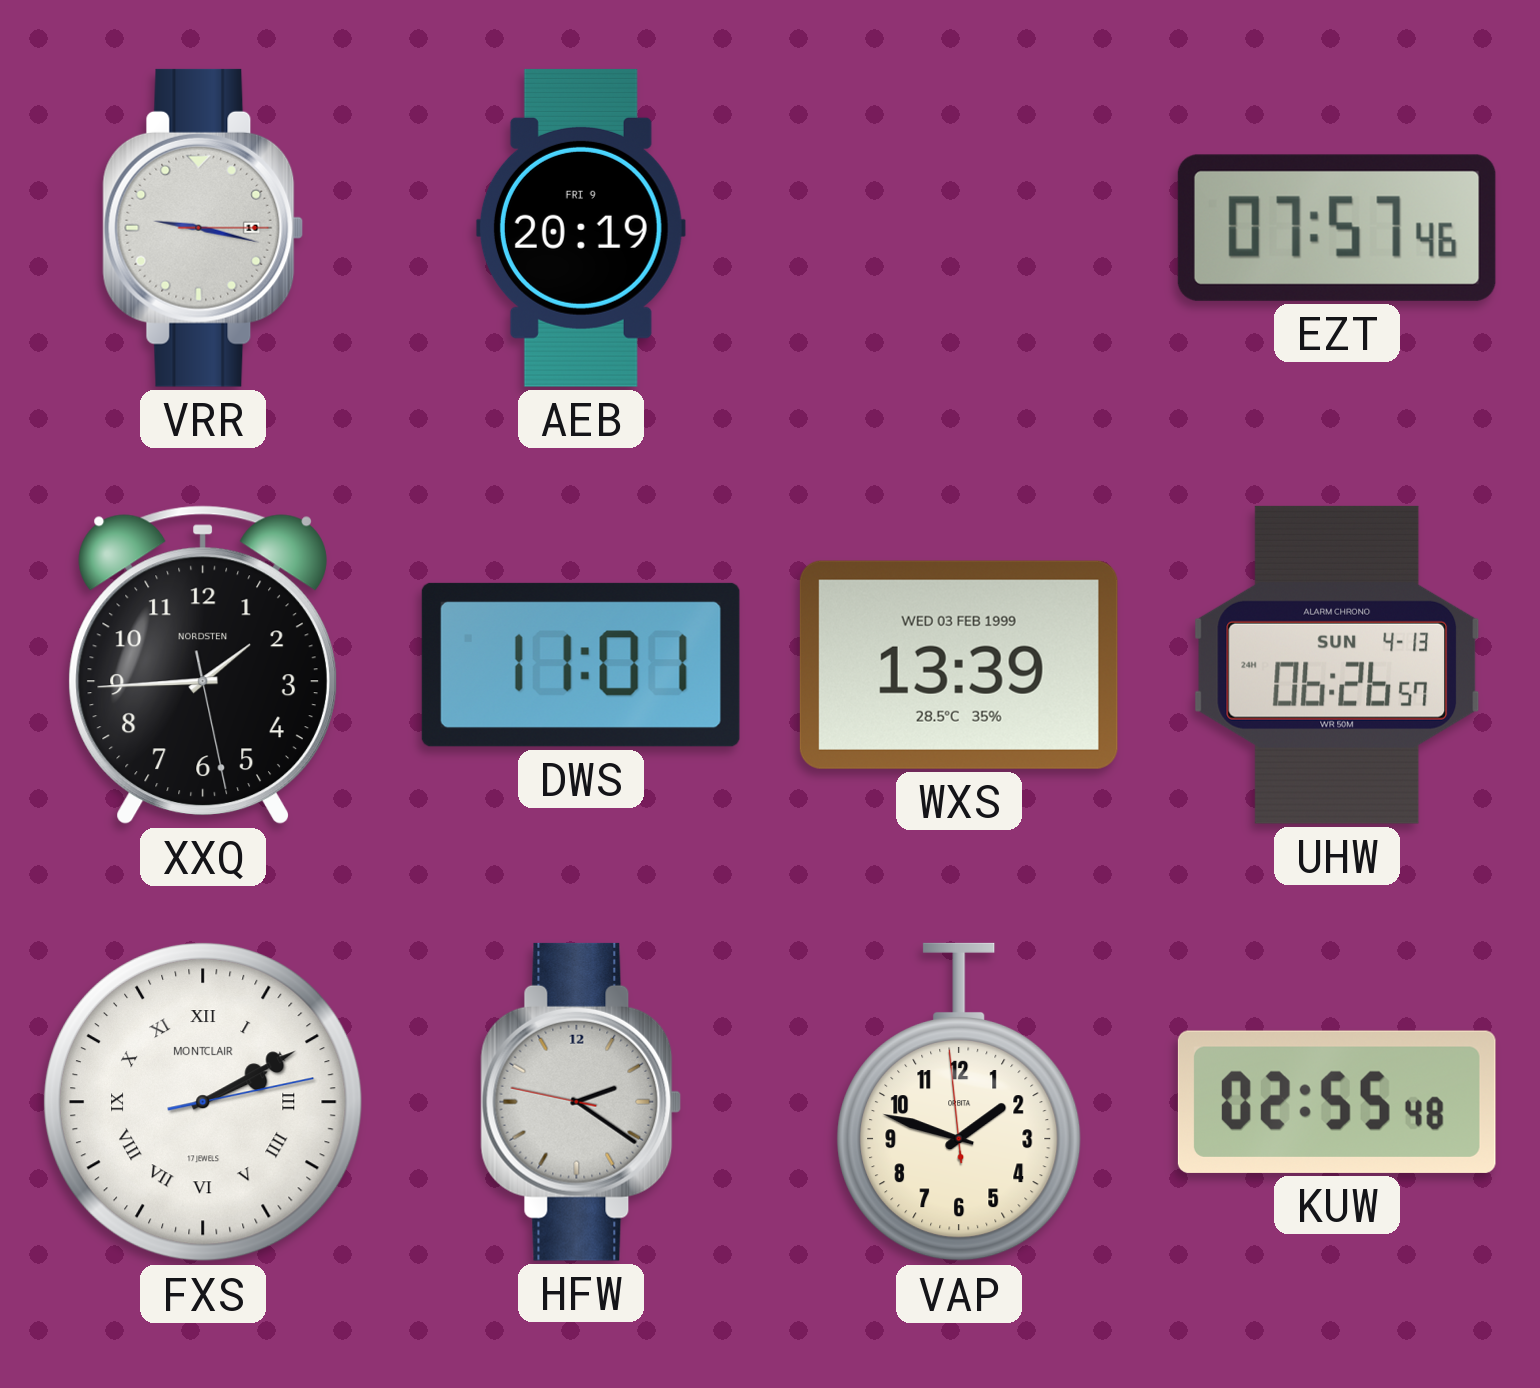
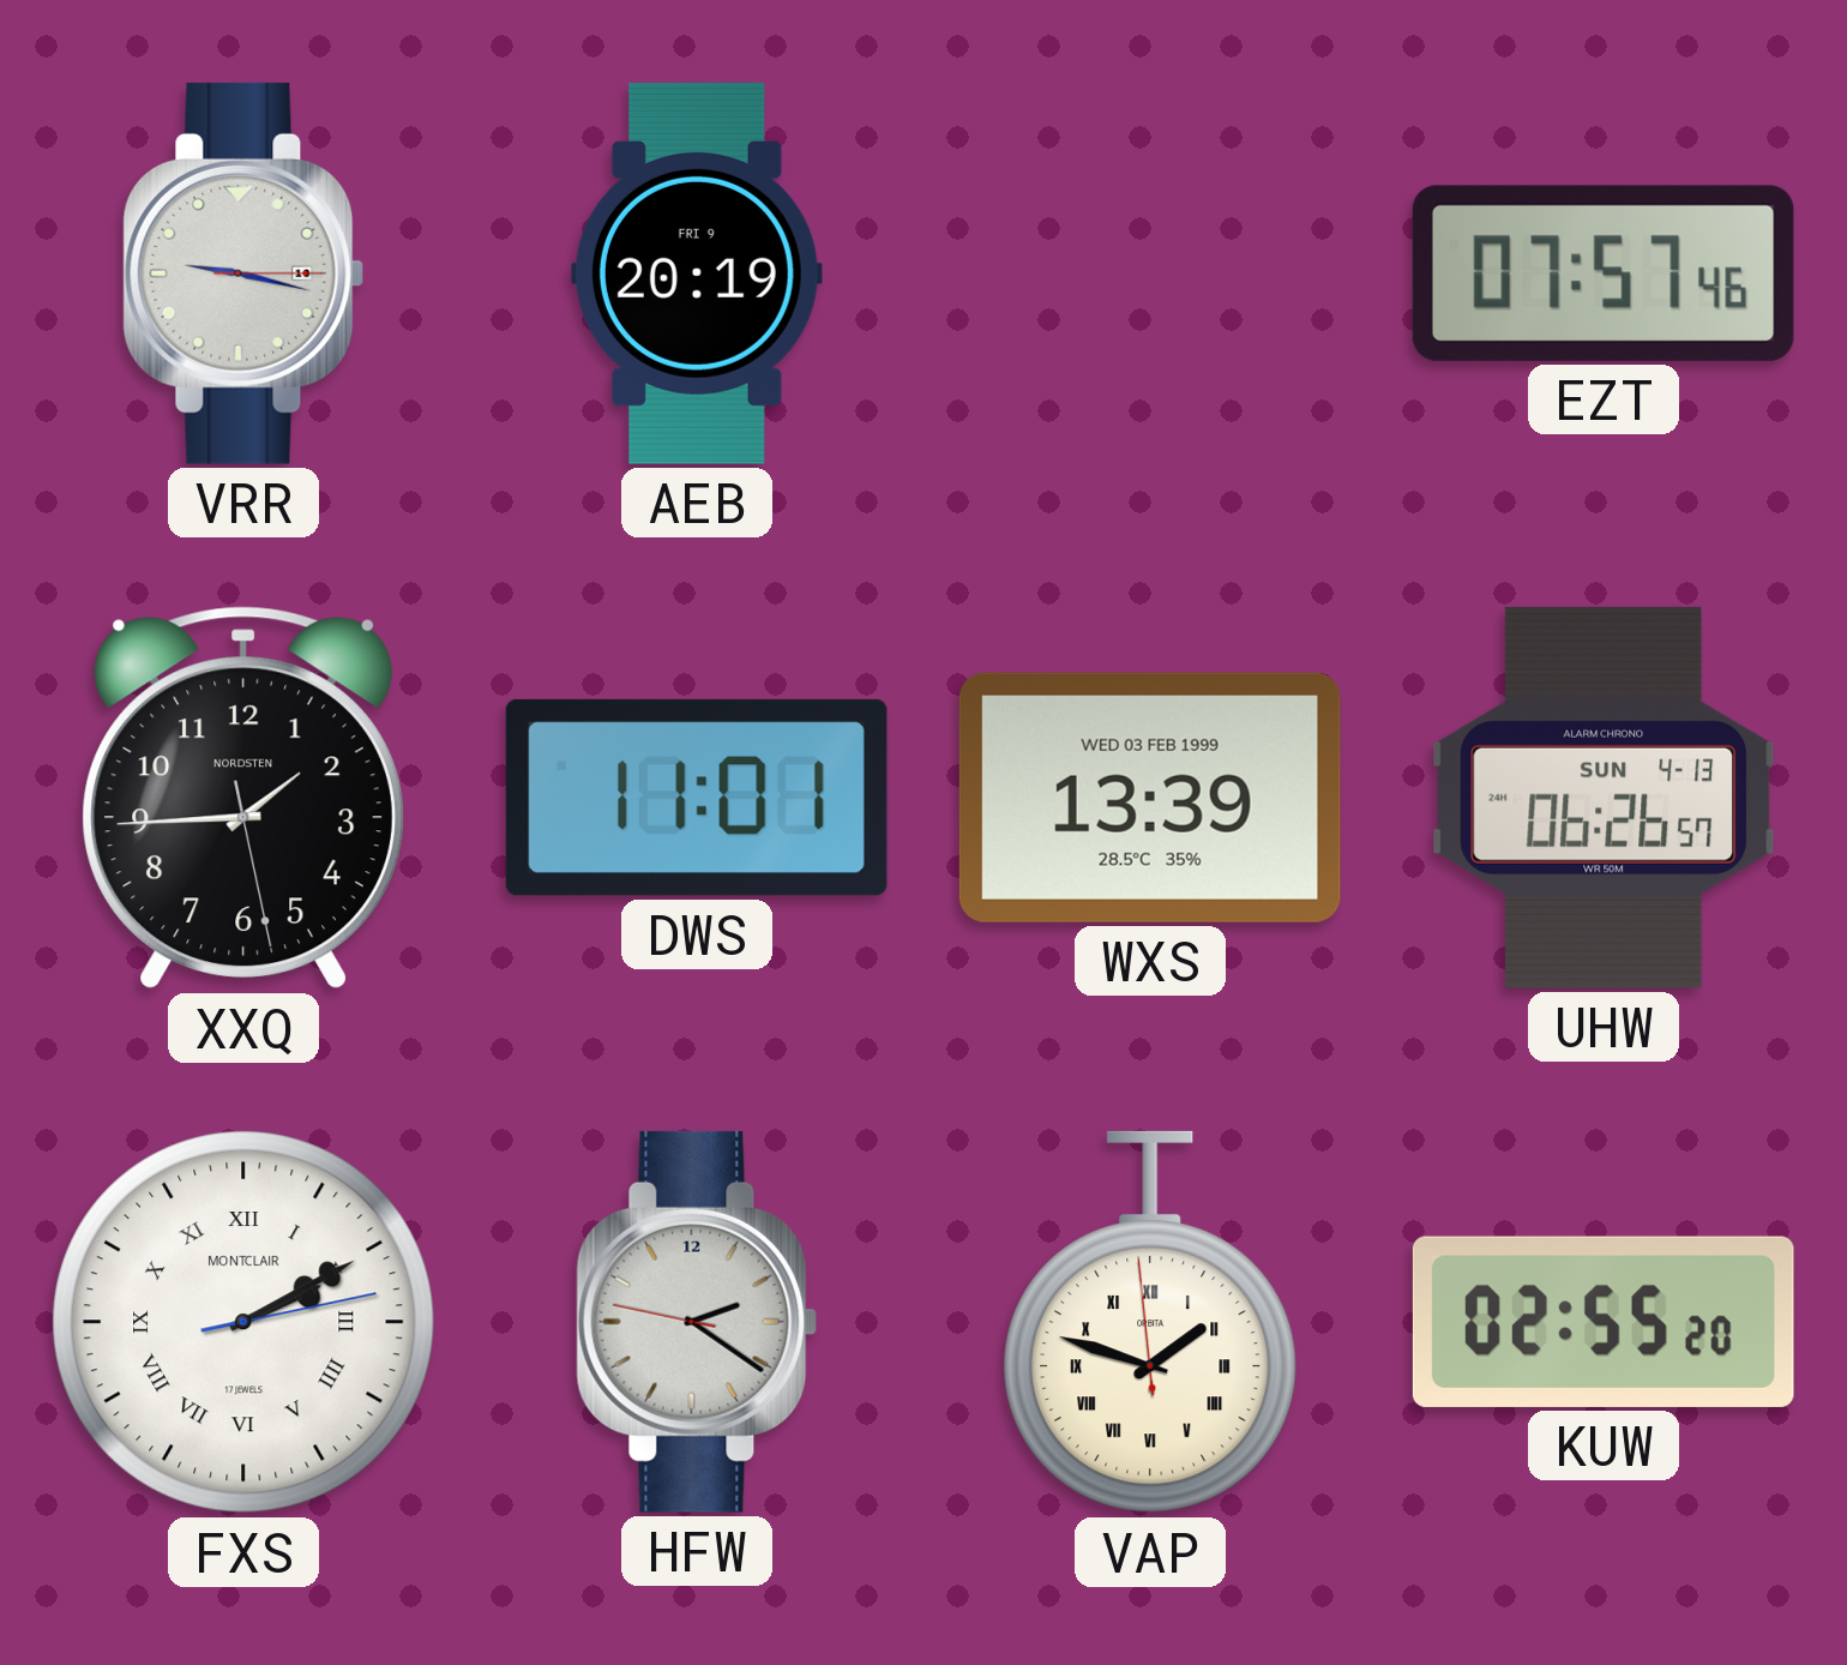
VAP numerals: Arabic -> Roman (1150, 1322)
KUW: 02:55:48 -> 02:55:20 (1604, 1322)
